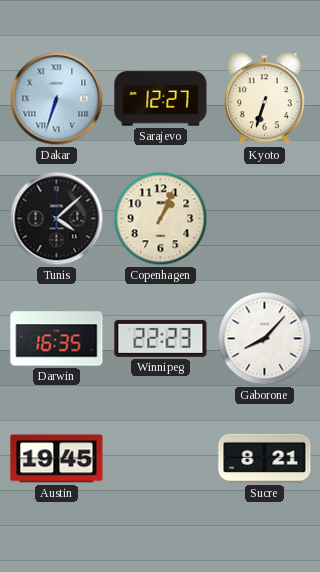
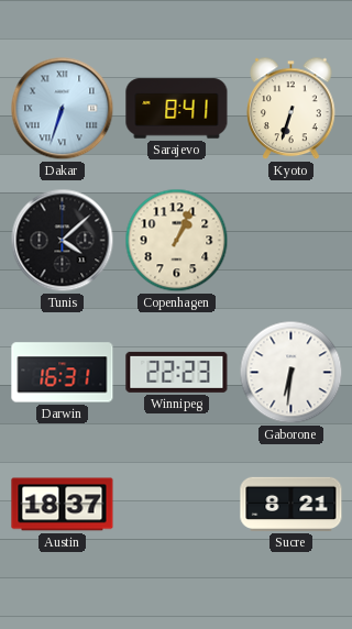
Sarajevo: 12:27 -> 8:41 (177, 109)
Darwin: 16:35 -> 16:31 (63, 373)
Gaborone: 8:07 -> 6:31 (291, 373)
Austin: 19:45 -> 18:37 (63, 505)
